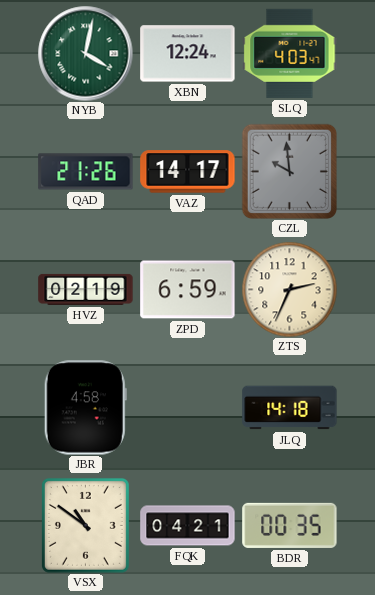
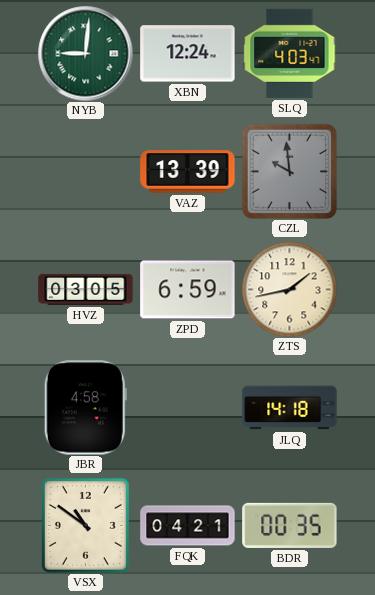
NYB: 4:02 -> 9:01 (85, 53)
QAD: 21:26 -> none (86, 172)
VAZ: 14:17 -> 13:39 (188, 172)
HVZ: 02:19 -> 03:05 (86, 289)
ZTS: 2:34 -> 1:43 (289, 289)
